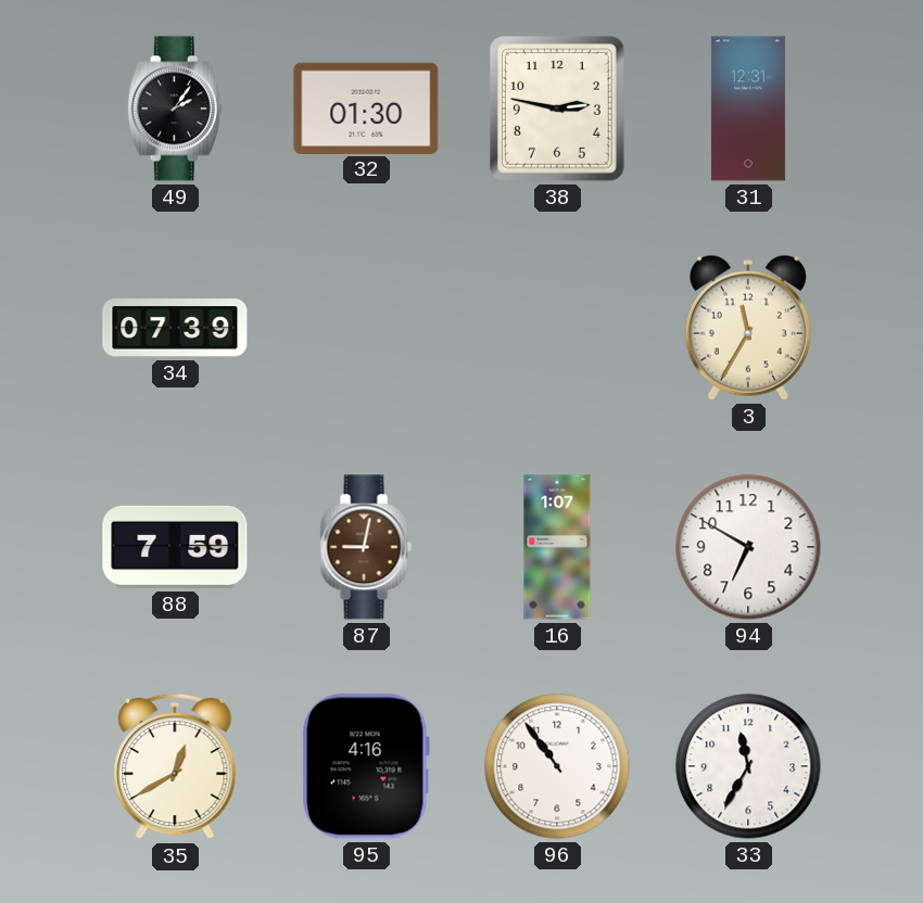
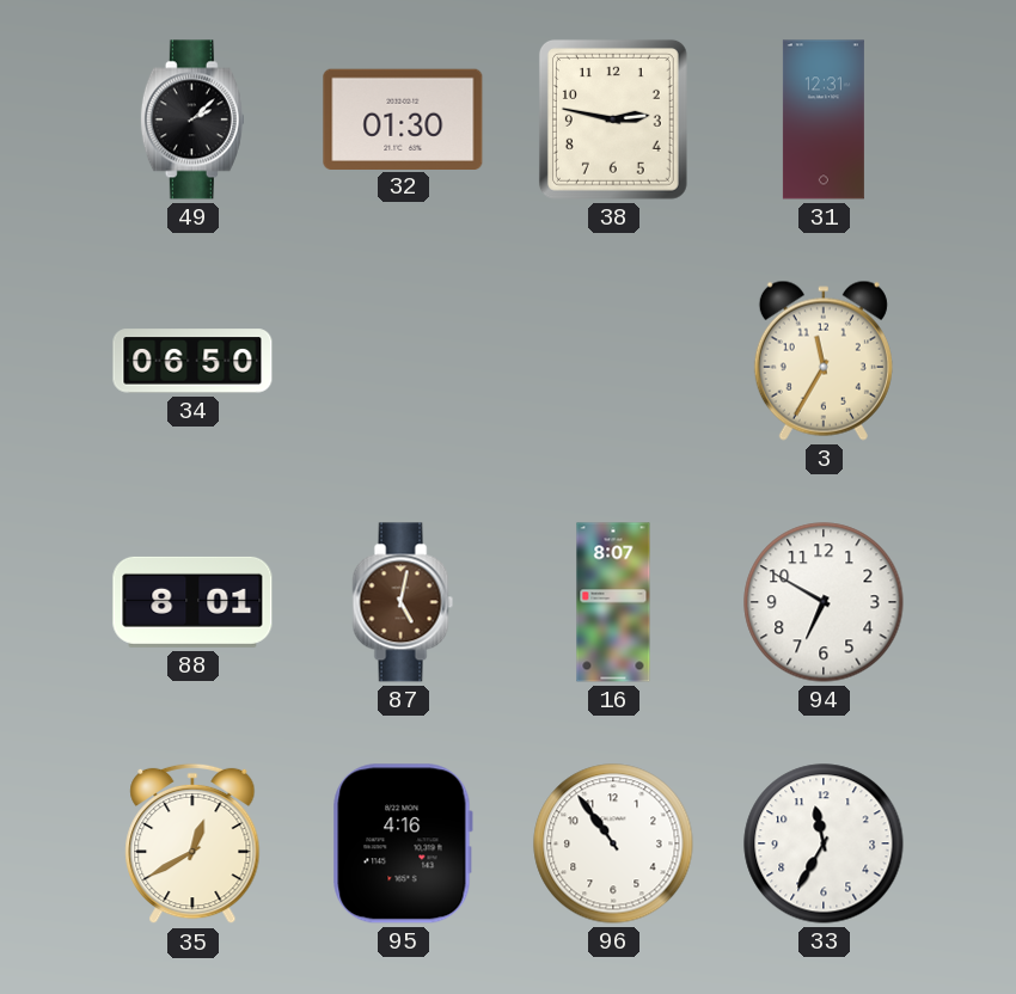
49: 2:06 -> 2:08 (192, 119)
34: 07:39 -> 06:50 (192, 361)
88: 7:59 -> 8:01 (192, 602)
87: 9:02 -> 5:02 (403, 602)
16: 1:07 -> 8:07 (613, 602)
